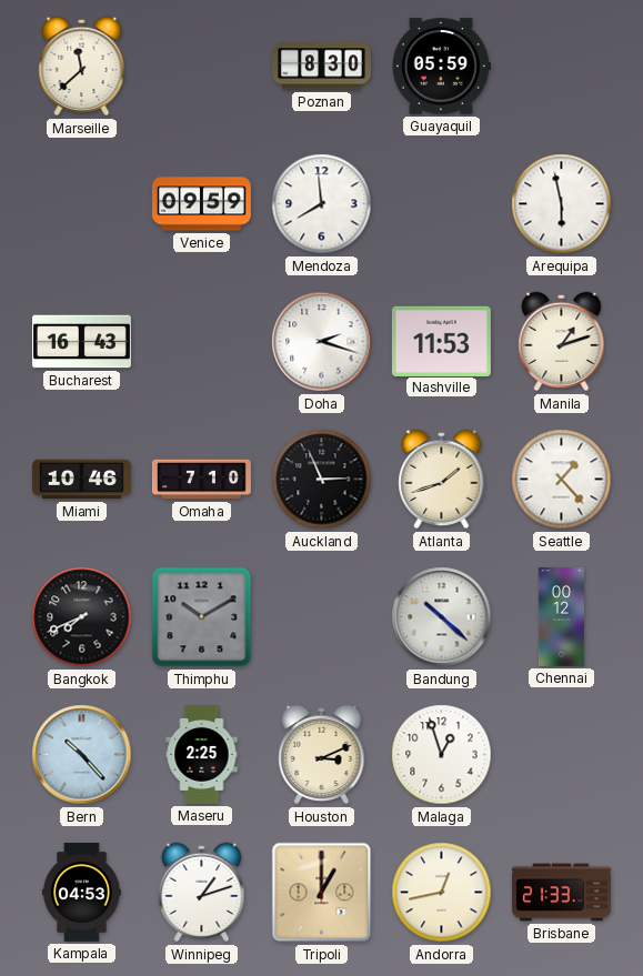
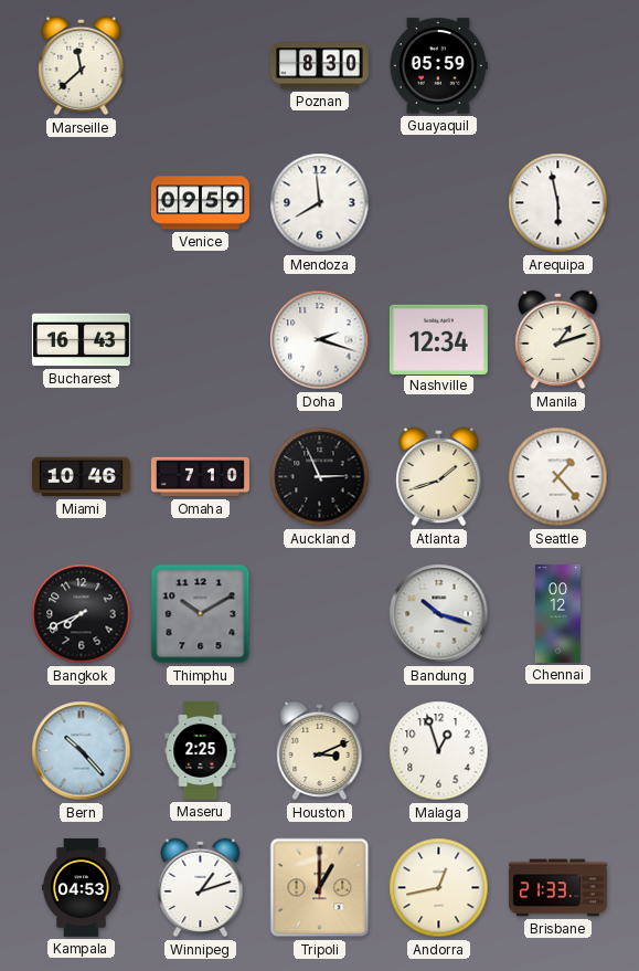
Nashville: 11:53 -> 12:34 (438, 339)
Bandung: 10:22 -> 10:18 (439, 614)
